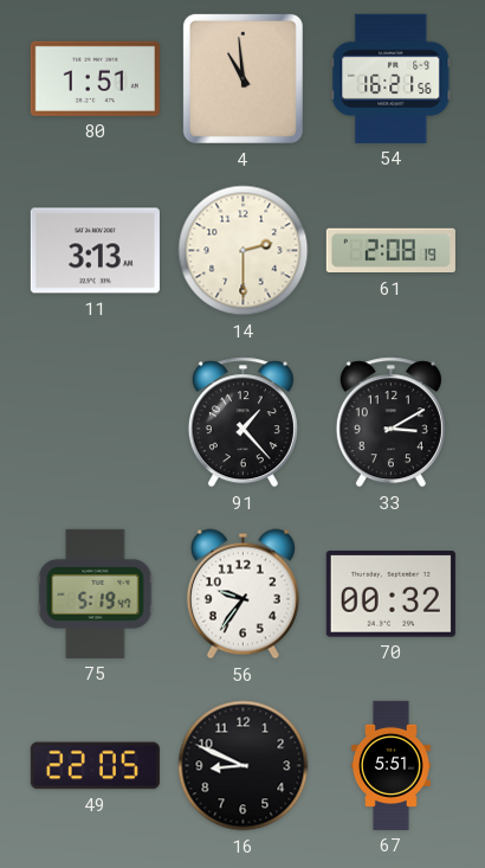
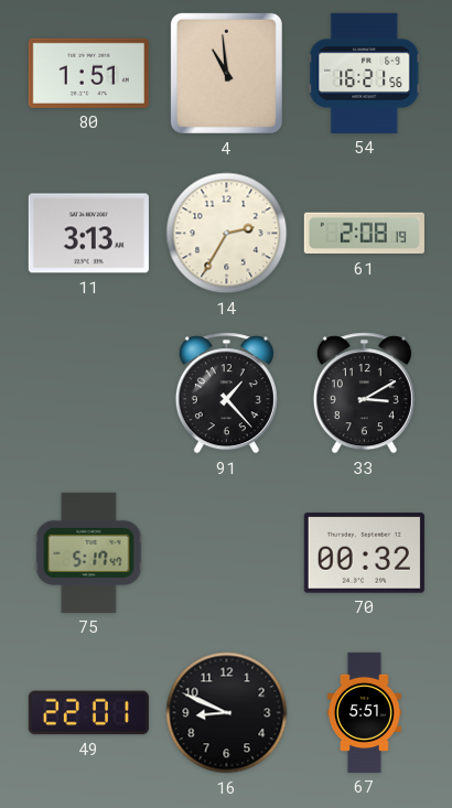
14: 2:30 -> 2:35 (227, 234)
75: 5:19 -> 5:17 (89, 552)
56: 9:36 -> none (242, 594)
49: 22:05 -> 22:01 (88, 713)
